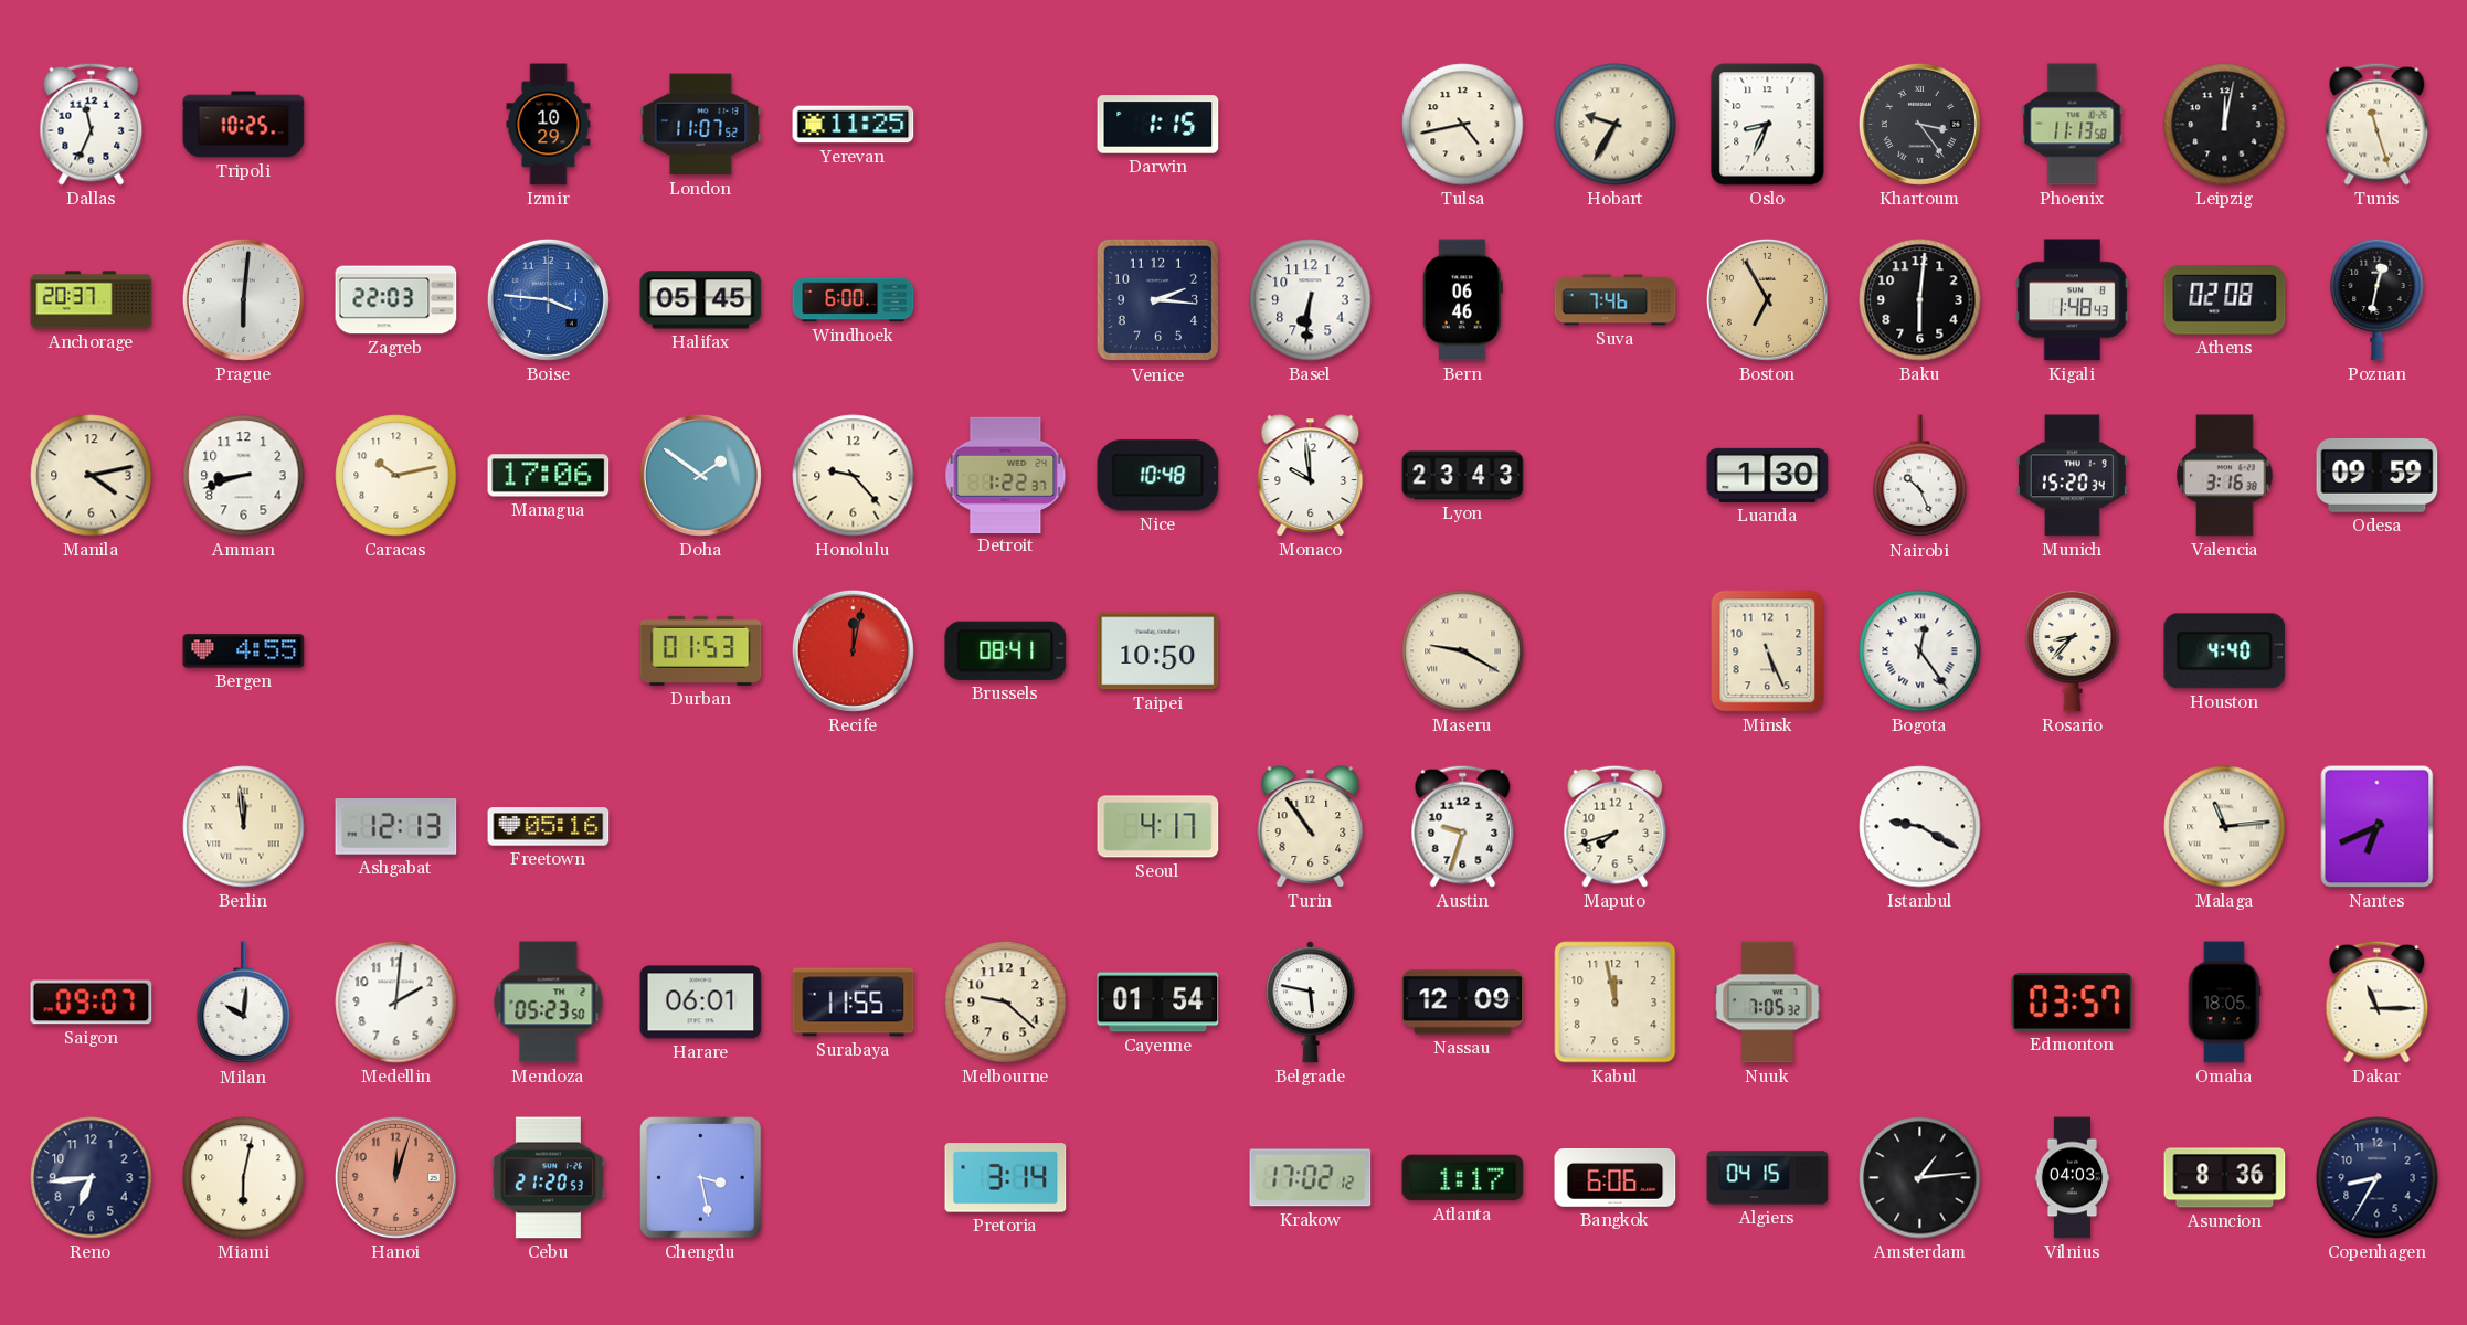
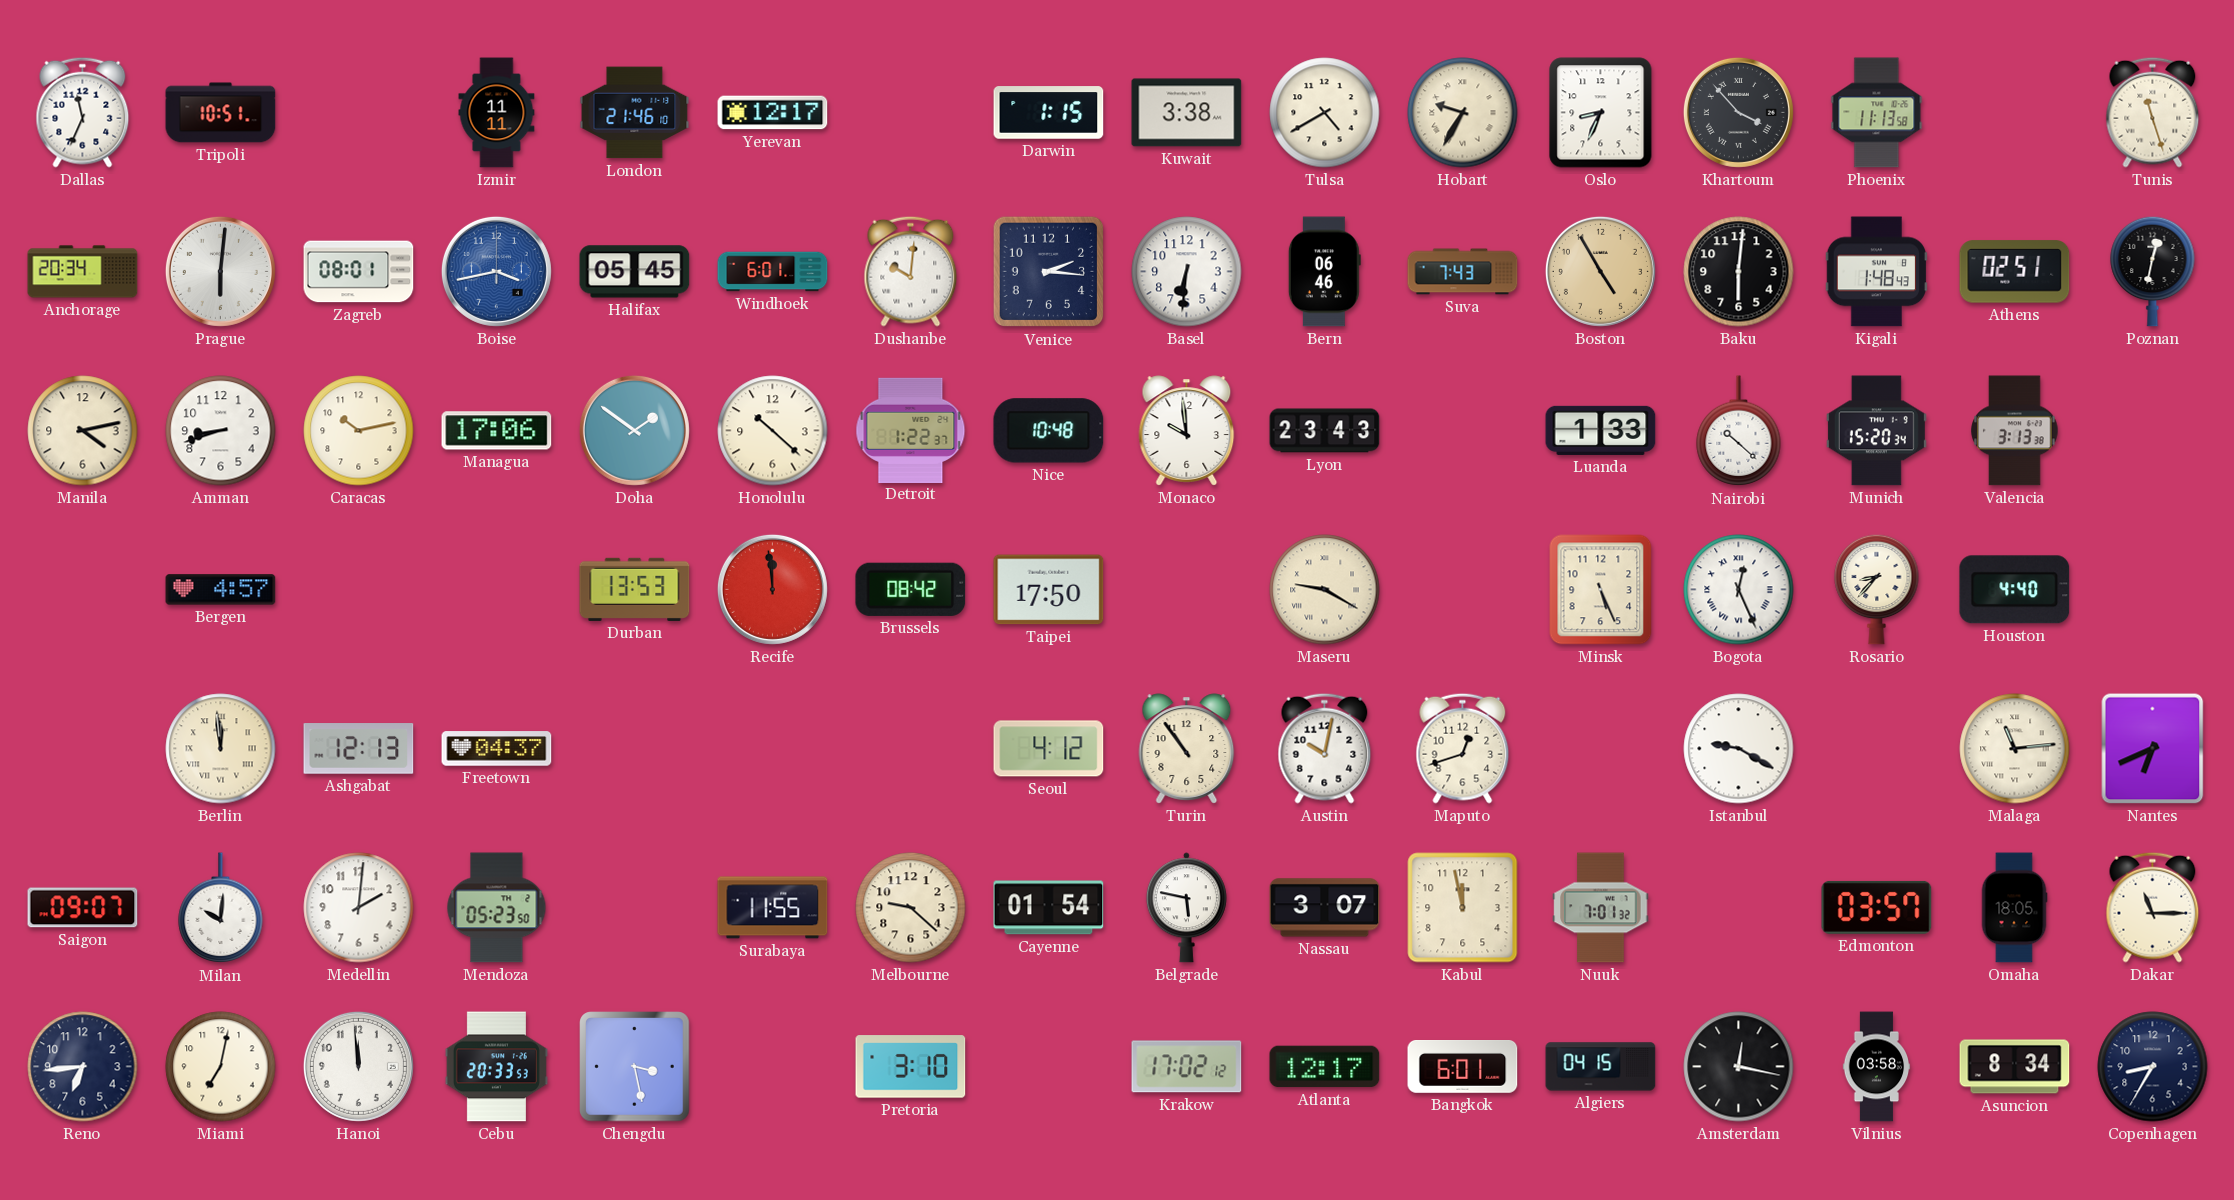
Tripoli: 10:25 -> 10:51 (221, 113)
Izmir: 10:29 -> 11:11 (497, 113)
London: 11:07 -> 21:46 (635, 113)
Yerevan: 11:25 -> 12:17 (773, 113)
Kuwait: none -> 3:38 (1187, 113)
Tulsa: 4:43 -> 4:40 (1325, 113)
Khartoum: 3:24 -> 3:53 (1738, 112)
Leipzig: 12:02 -> none (2225, 125)
Anchorage: 20:37 -> 20:34 (83, 272)
Zagreb: 22:03 -> 08:01 (359, 272)
Boise: 3:46 -> 3:43 (496, 271)
Windhoek: 6:00 -> 6:01 (773, 272)
Dushanbe: none -> 10:01 (911, 271)
Suva: 7:46 -> 7:43 (1463, 272)
Boston: 6:55 -> 4:55 (1600, 271)
Athens: 02:08 -> 02:51 (2015, 272)
Honolulu: 9:23 -> 10:22 (773, 431)
Luanda: 1:30 -> 1:33 (1601, 430)
Nairobi: 10:26 -> 10:22 (1739, 431)
Valencia: 3:16 -> 3:13 (2015, 431)
Odesa: 09:59 -> none (2378, 475)
Bergen: 4:55 -> 4:57 (221, 590)
Durban: 01:53 -> 13:53 (635, 589)
Recife: 12:02 -> 11:59 (772, 589)
Brussels: 08:41 -> 08:42 (911, 589)
Taipei: 10:50 -> 17:50 (1049, 590)
Bogota: 12:24 -> 12:26 (1739, 590)
Freetown: 05:16 -> 04:37 (497, 749)
Seoul: 4:17 -> 4:12 (1049, 749)
Austin: 9:33 -> 10:02 (1325, 748)
Maputo: 7:42 -> 12:42 (1463, 748)
Harare: 06:01 -> none (701, 1003)
Nassau: 12:09 -> 3:07 (1325, 908)
Nuuk: 7:05 -> 7:01 (1601, 908)
Miami: 6:02 -> 7:02 (221, 1067)
Hanoi: 12:03 -> 11:59 (358, 1066)
Hanoi dial: salmon -> white (358, 1066)
Cebu: 21:20 -> 20:33 (496, 1067)
Pretoria: 3:14 -> 3:10 (911, 1067)
Atlanta: 1:17 -> 12:17 (1325, 1067)
Bangkok: 6:06 -> 6:01 (1463, 1067)
Amsterdam: 1:14 -> 12:17 (1739, 1067)
Vilnius: 04:03 -> 03:58 (1877, 1067)
Asuncion: 8:36 -> 8:34 (2015, 1067)
